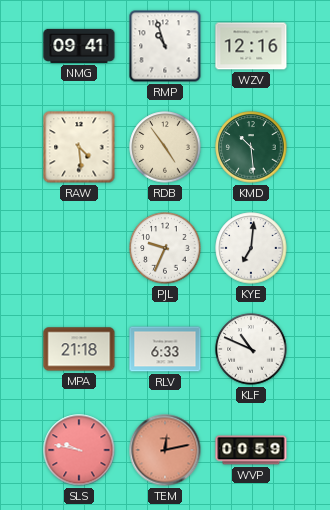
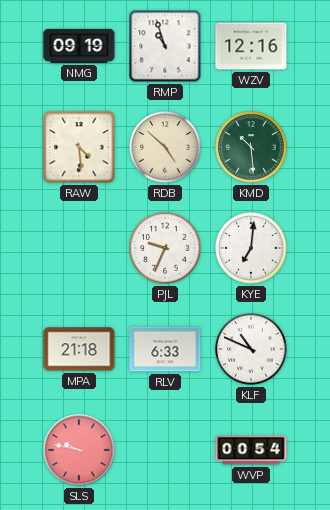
NMG: 09:41 -> 09:19 (79, 46)
RDB: 4:54 -> 4:52 (165, 147)
TEM: 12:13 -> none (165, 450)
WVP: 00:59 -> 00:54 (251, 450)
